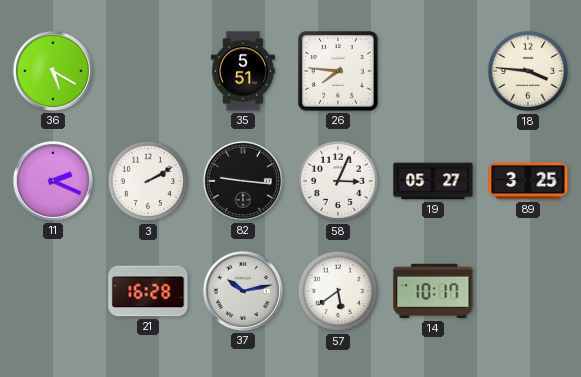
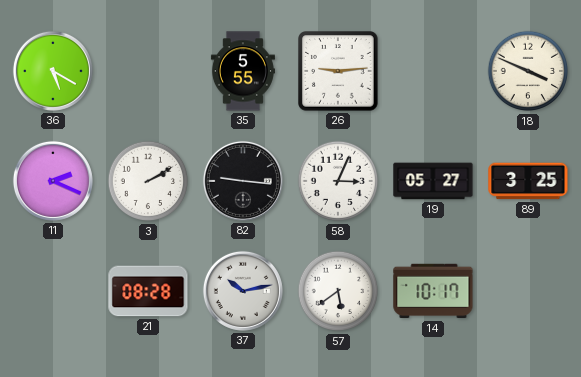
35: 5:51 -> 5:55 (243, 71)
26: 7:46 -> 9:14 (339, 72)
18: 3:46 -> 3:49 (528, 71)
21: 16:28 -> 08:28 (148, 291)
